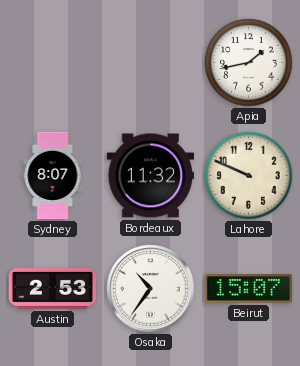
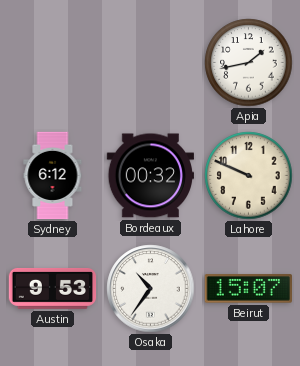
Sydney: 8:07 -> 6:12 (53, 176)
Bordeaux: 11:32 -> 00:32 (150, 176)
Austin: 2:53 -> 9:53 (53, 288)
